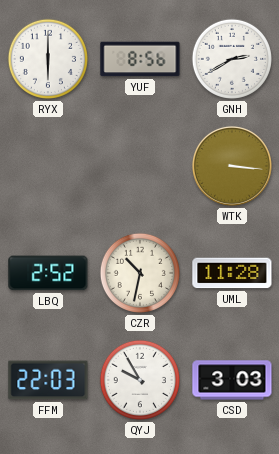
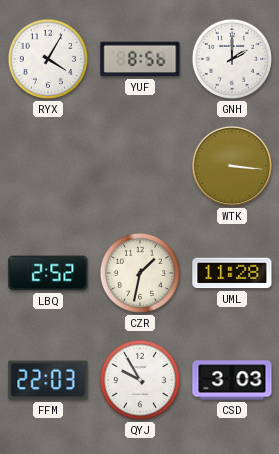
RYX: 6:00 -> 4:05 (48, 59)
GNH: 2:40 -> 2:00 (232, 59)
CZR: 10:32 -> 1:32 (140, 273)
